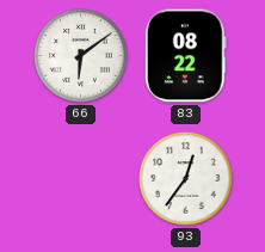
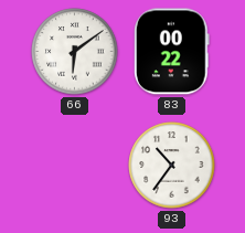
83: 08:22 -> 00:22 (171, 52)
93: 12:36 -> 10:36 (172, 166)
